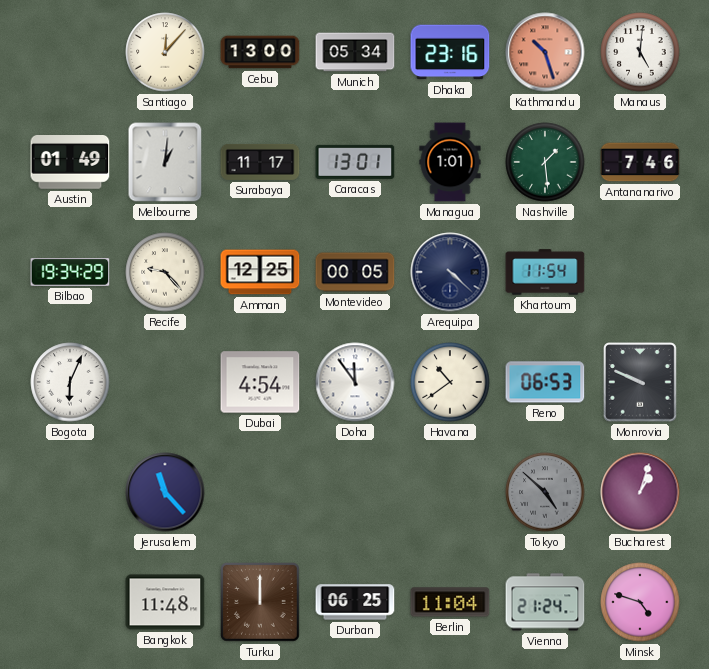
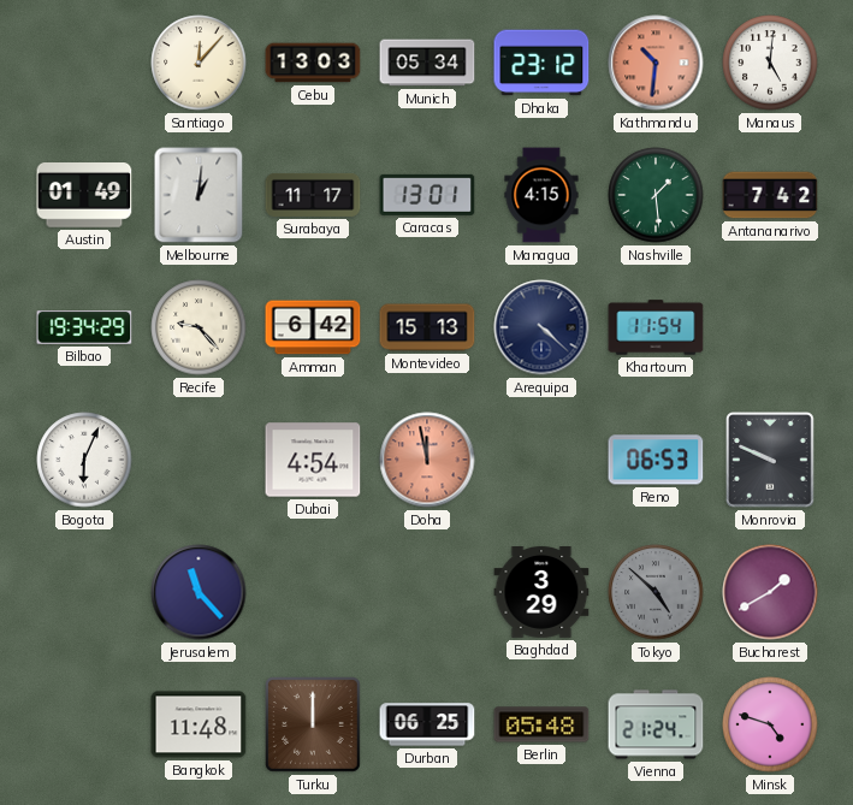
Cebu: 13:00 -> 13:03 (313, 63)
Dhaka: 23:16 -> 23:12 (541, 63)
Kathmandu: 10:27 -> 10:31 (656, 63)
Managua: 1:01 -> 4:15 (541, 195)
Antananarivo: 7:46 -> 7:42 (770, 195)
Amman: 12:25 -> 6:42 (313, 327)
Montevideo: 00:05 -> 15:13 (427, 327)
Doha: 11:54 -> 11:58 (427, 460)
Doha dial: white -> salmon (427, 460)
Havana: 10:39 -> none (450, 382)
Baghdad: none -> 3:29 (541, 593)
Bucharest: 1:03 -> 1:40 (770, 592)
Berlin: 11:04 -> 05:48 (541, 724)
